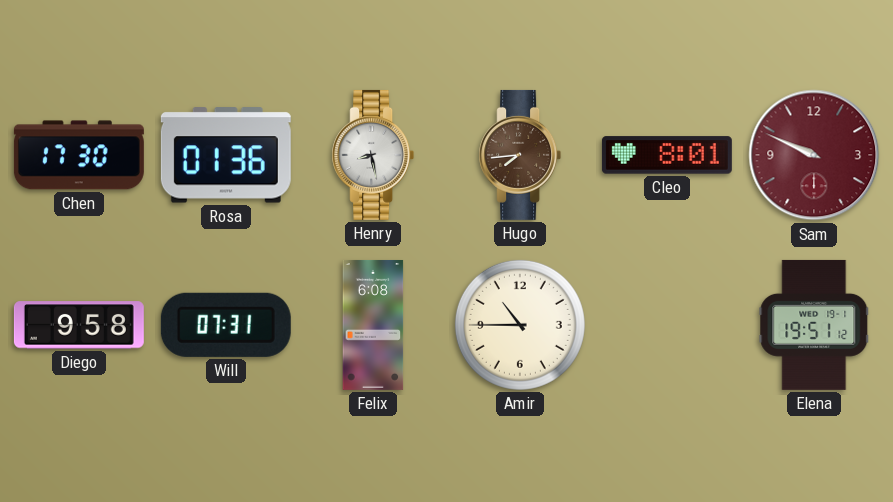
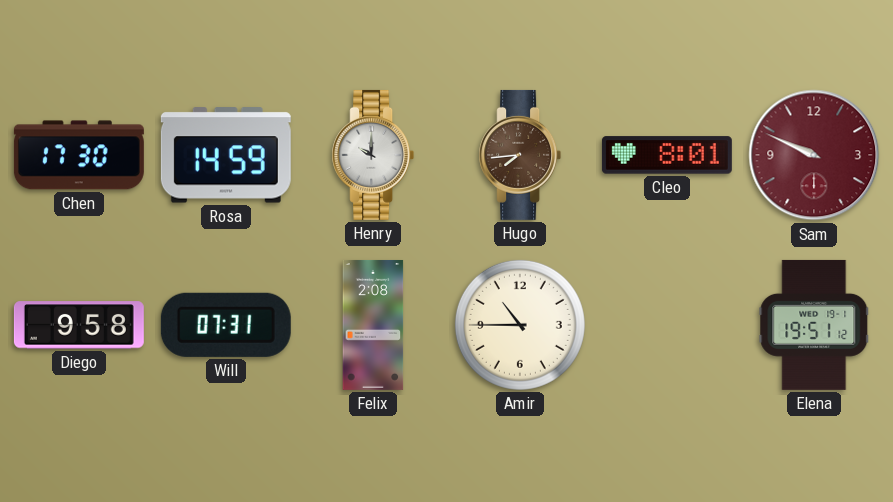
Rosa: 01:36 -> 14:59 (226, 155)
Henry: 8:28 -> 10:00 (373, 155)
Felix: 6:08 -> 2:08 (373, 325)
